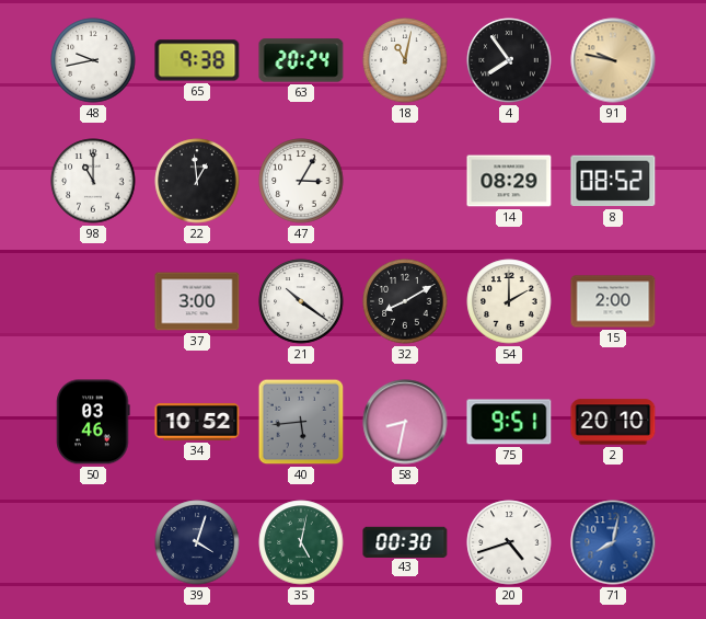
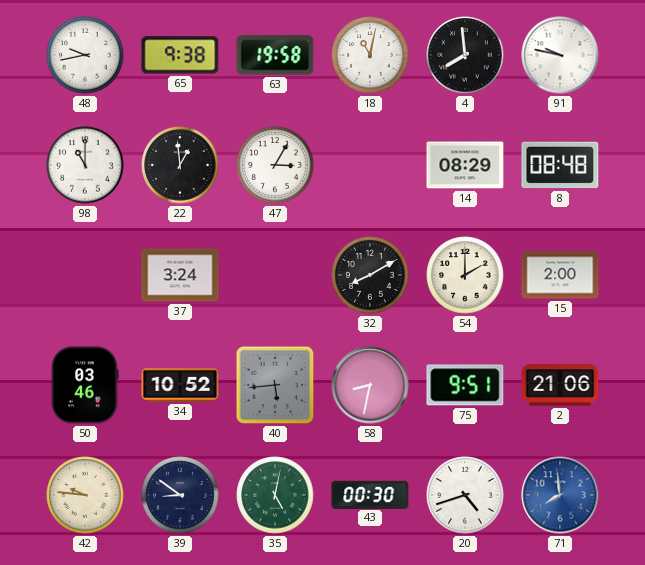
63: 20:24 -> 19:58 (275, 55)
4: 7:54 -> 7:59 (465, 55)
91 dial: champagne -> white (560, 55)
8: 08:52 -> 08:48 (560, 165)
37: 3:00 -> 3:24 (180, 275)
21: 10:21 -> none (301, 301)
2: 20:10 -> 21:06 (560, 385)
42: none -> 9:46 (85, 495)
39: 4:03 -> 8:51 (180, 495)
71: 8:02 -> 7:59 (560, 495)
